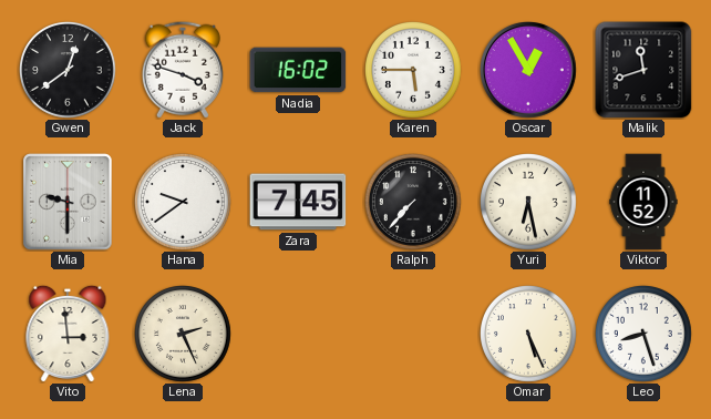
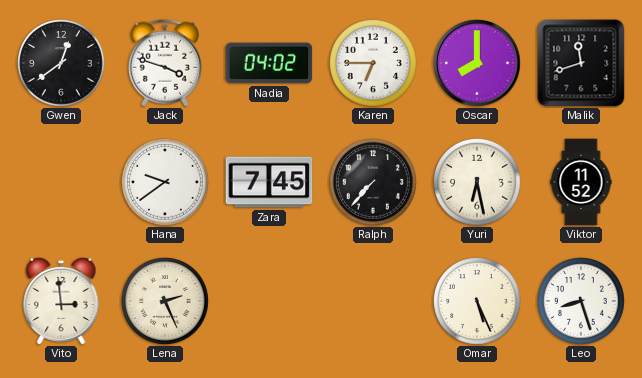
Nadia: 16:02 -> 04:02 (269, 63)
Karen: 5:45 -> 6:45 (374, 64)
Oscar: 12:55 -> 8:00 (478, 64)
Mia: 9:30 -> none (68, 202)
